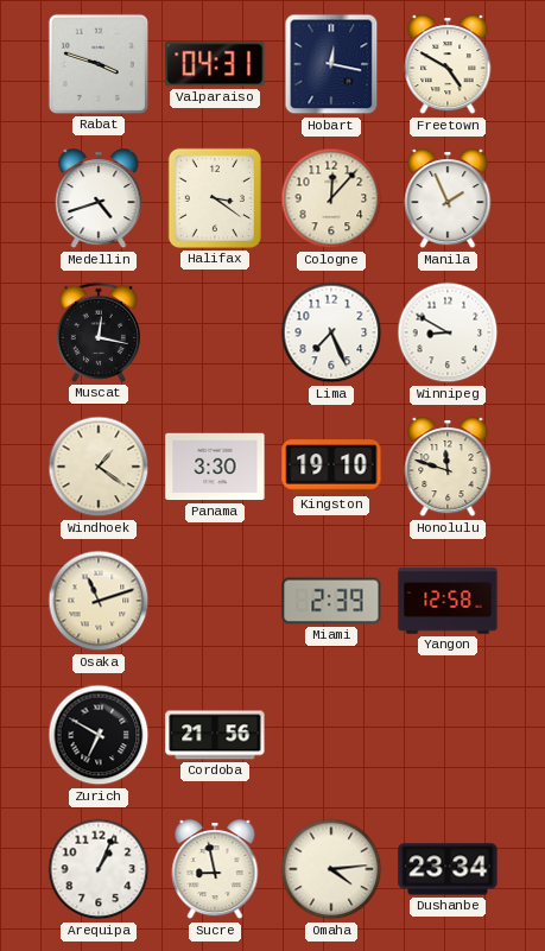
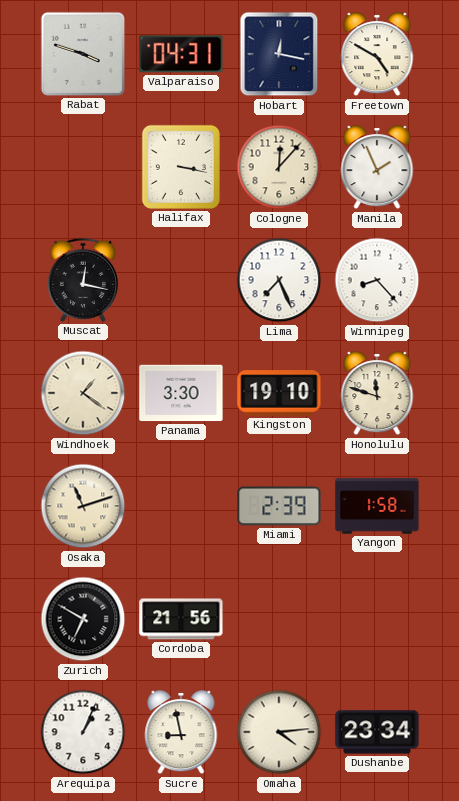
Medellin: 4:42 -> none (99, 199)
Halifax: 3:21 -> 3:17 (181, 167)
Winnipeg: 8:50 -> 8:23 (377, 280)
Yangon: 12:58 -> 1:58 (377, 506)
